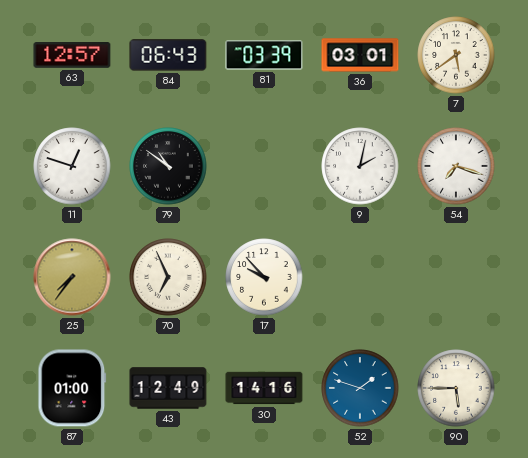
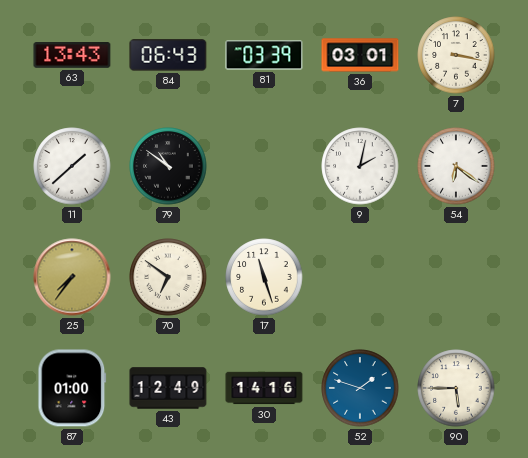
63: 12:57 -> 13:43 (72, 56)
7: 5:39 -> 3:17 (456, 55)
11: 12:48 -> 1:38 (72, 166)
54: 7:18 -> 6:21 (456, 166)
70: 6:56 -> 6:51 (168, 277)
17: 9:53 -> 11:27 (264, 277)
